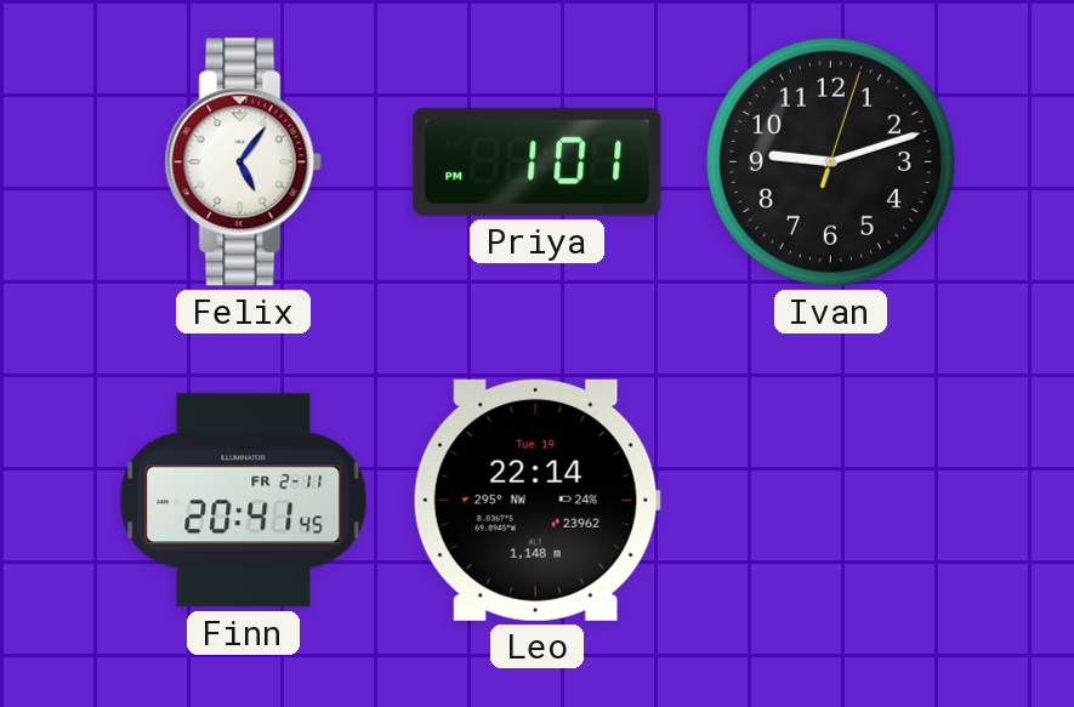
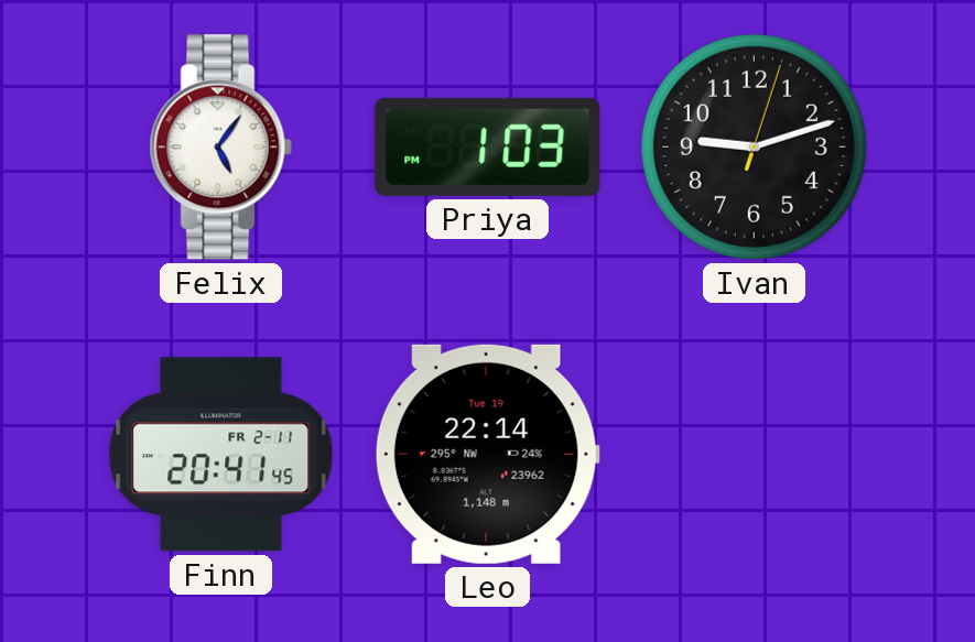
Priya: 1:01 -> 1:03 (488, 146)
